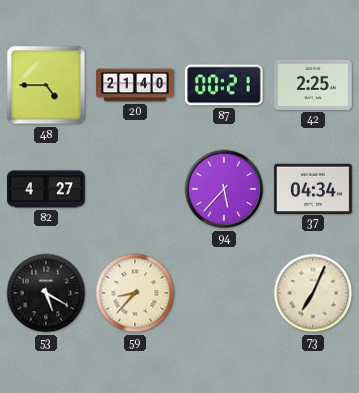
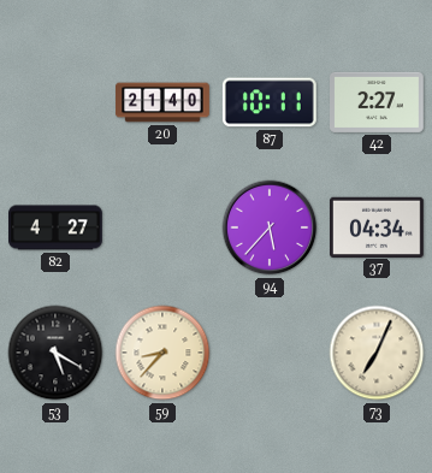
48: 4:45 -> none (46, 85)
87: 00:21 -> 10:11 (270, 102)
42: 2:25 -> 2:27 (378, 102)
